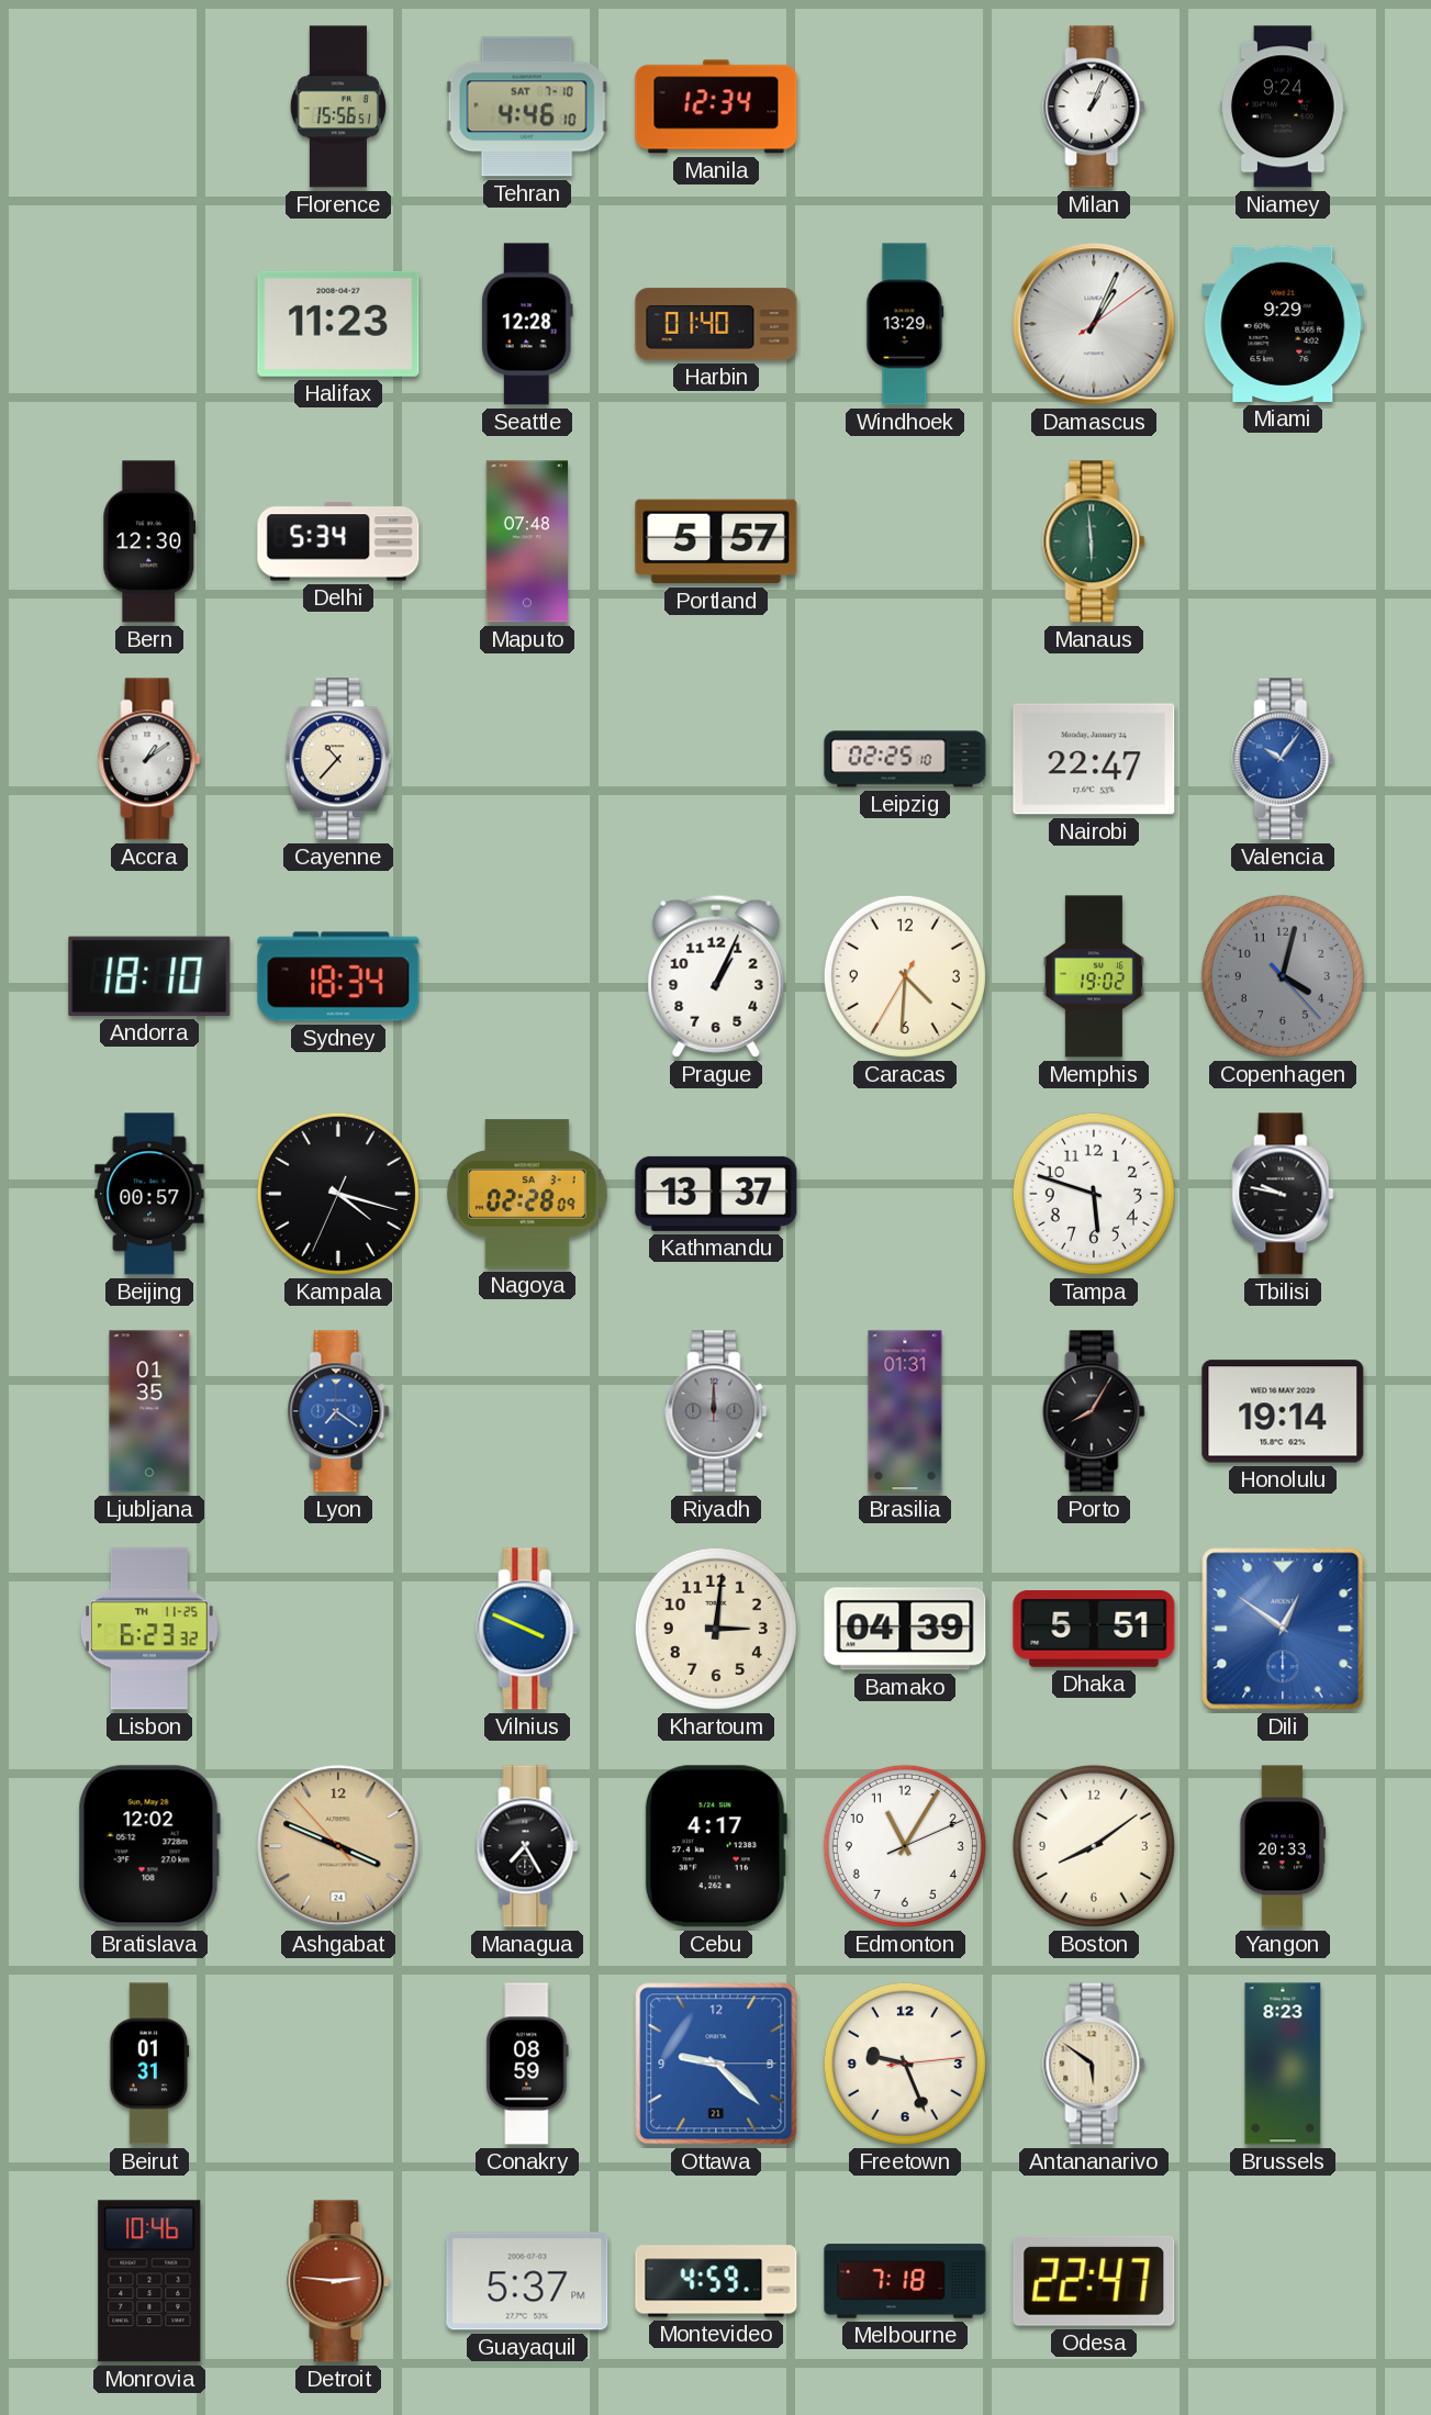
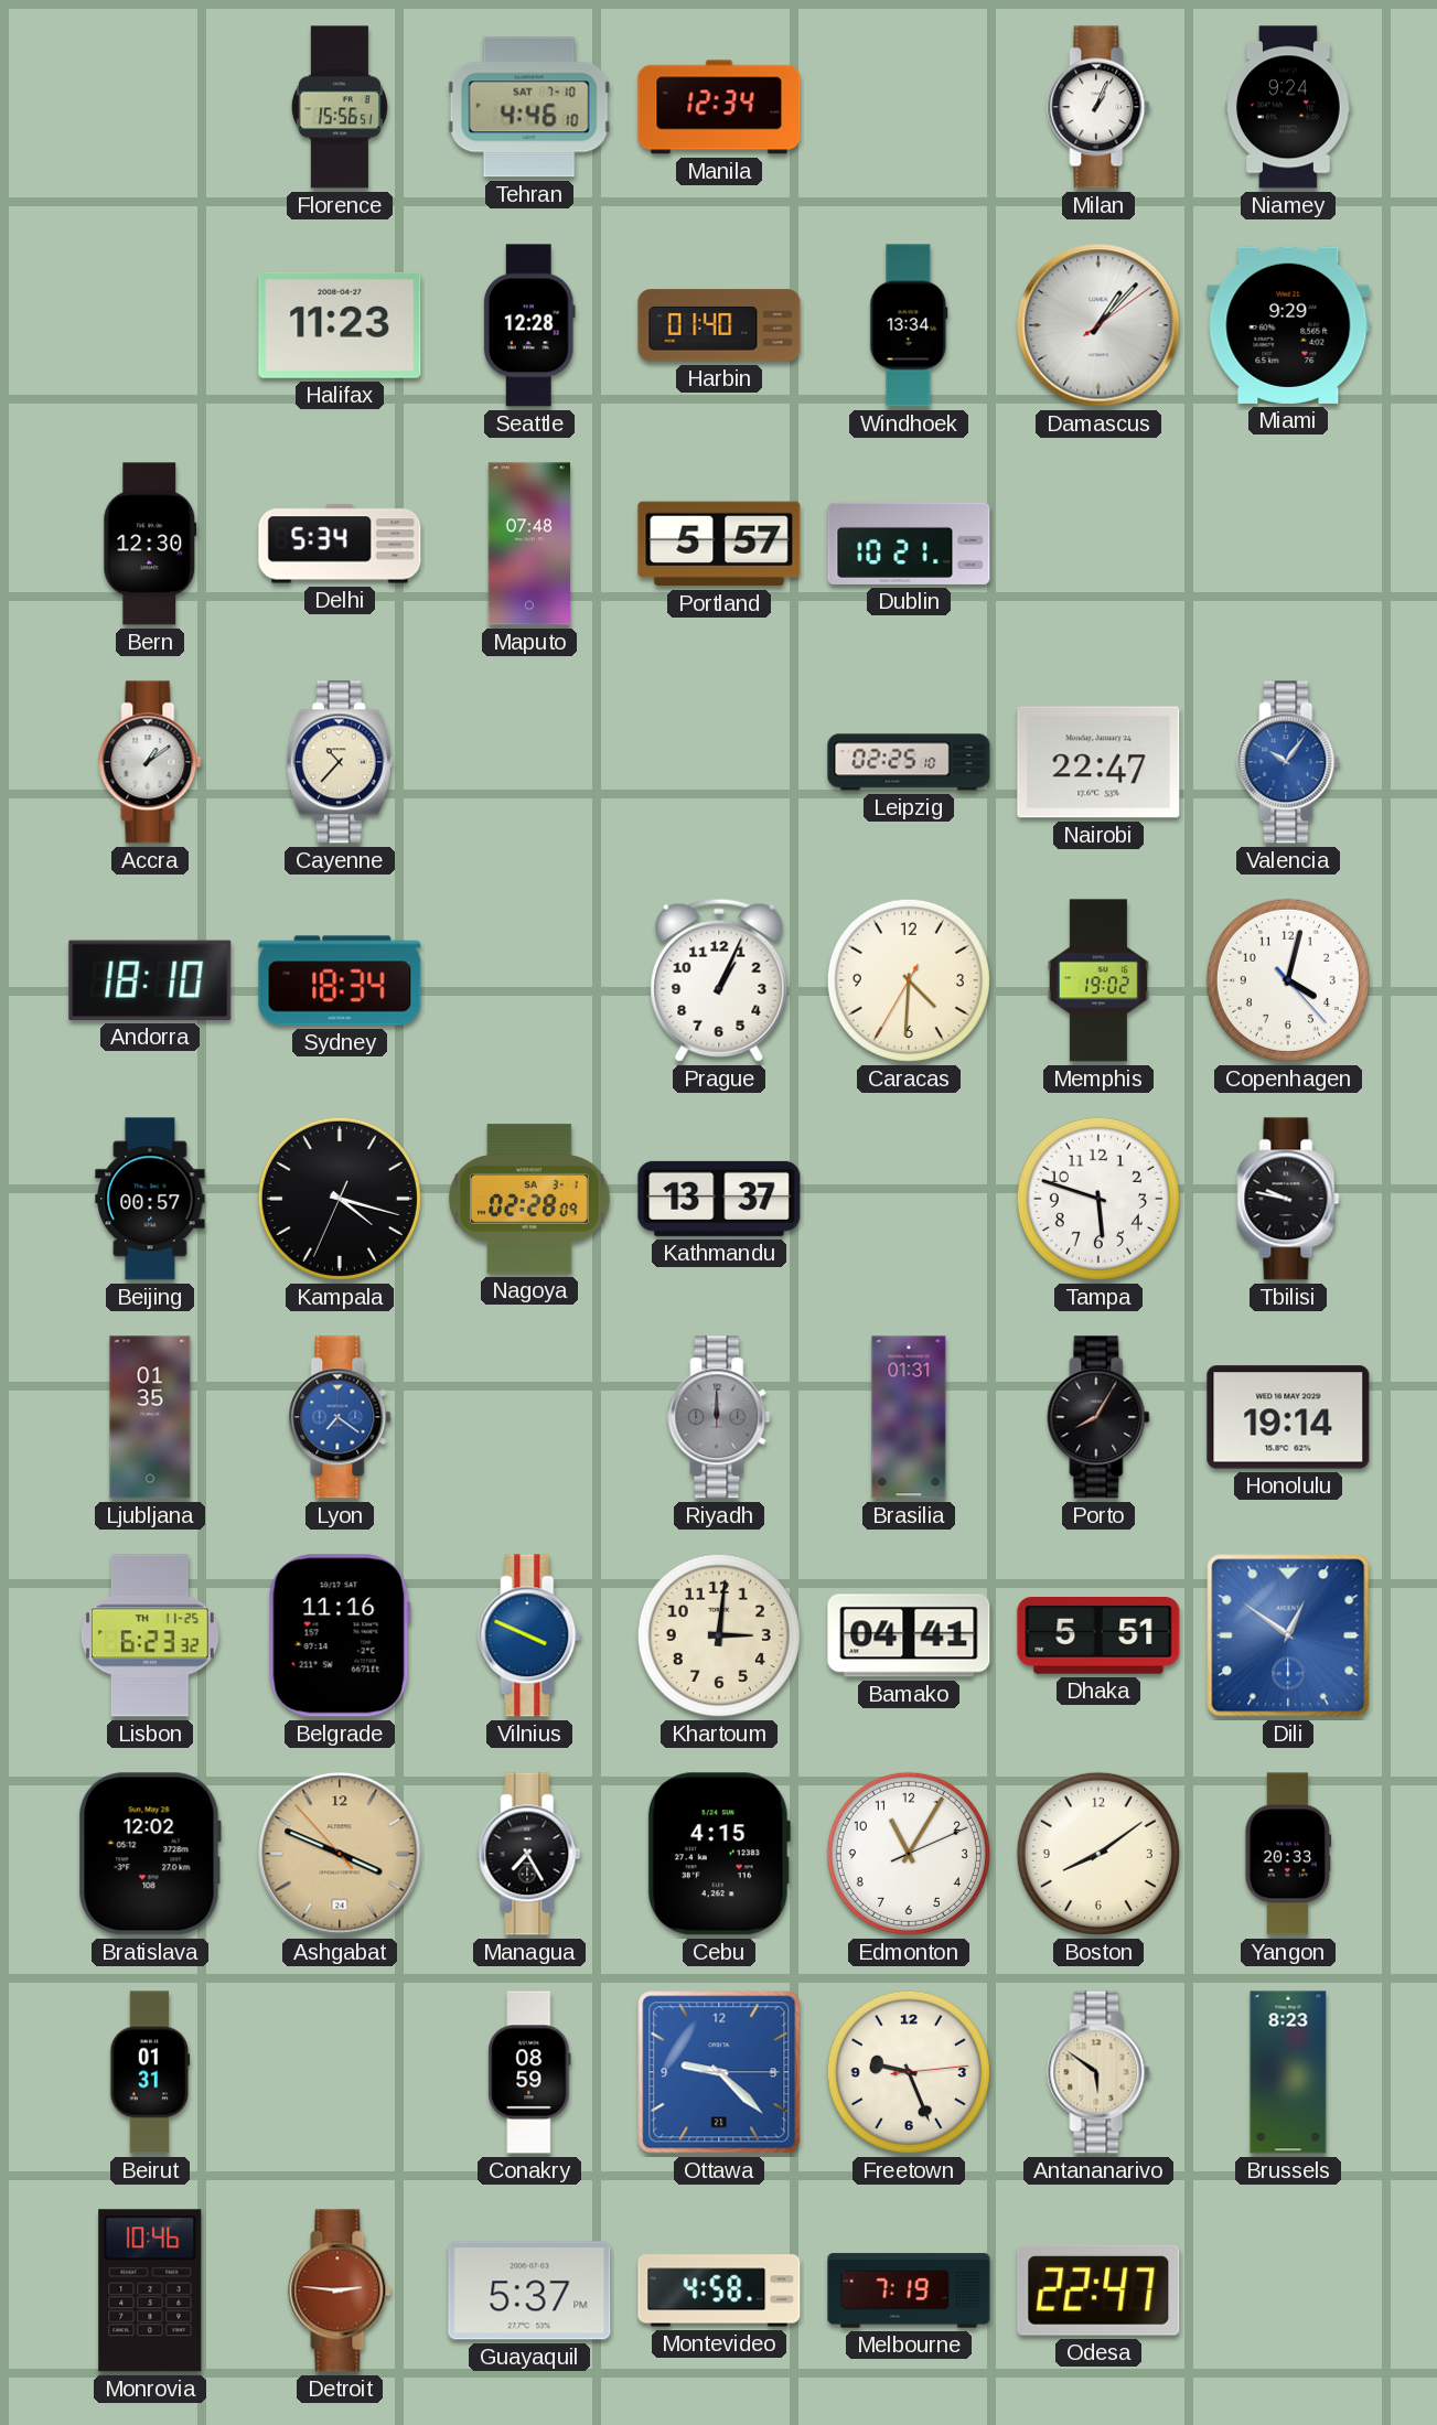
Windhoek: 13:29 -> 13:34 (909, 325)
Damascus: 1:04 -> 1:07 (1098, 325)
Dublin: none -> 10:21 (909, 544)
Manaus: 5:59 -> none (1094, 541)
Copenhagen dial: grey -> white (1288, 980)
Belgrade: none -> 11:16 (340, 1635)
Bamako: 04:39 -> 04:41 (909, 1635)
Cebu: 4:17 -> 4:15 (719, 1854)
Montevideo: 4:59 -> 4:58 (719, 2290)
Melbourne: 7:18 -> 7:19 (909, 2290)
